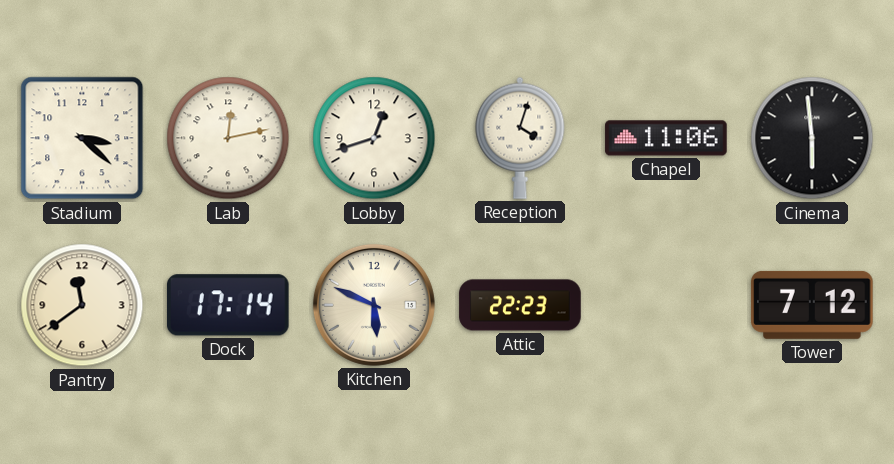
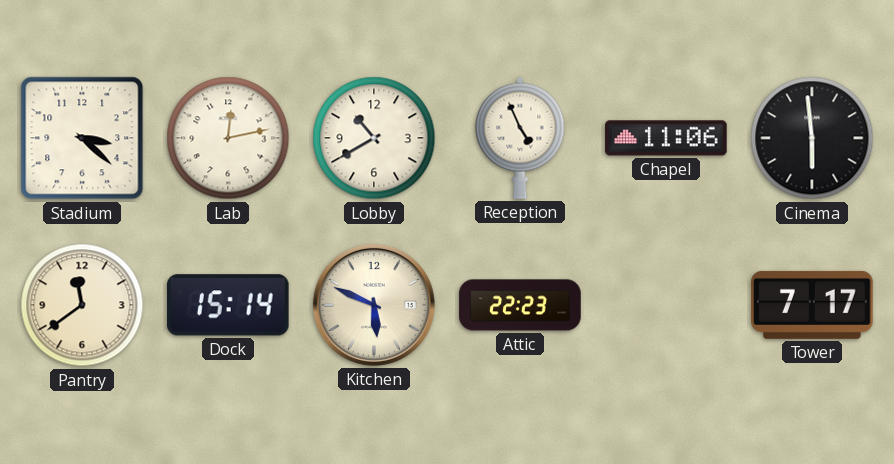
Lobby: 12:42 -> 10:40 (374, 138)
Reception: 4:03 -> 4:56 (520, 138)
Dock: 17:14 -> 15:14 (229, 305)
Tower: 7:12 -> 7:17 (812, 305)
